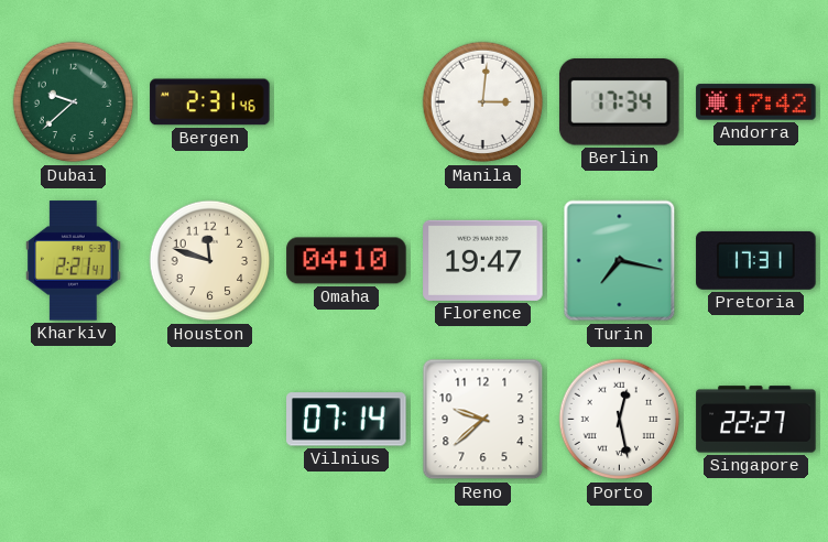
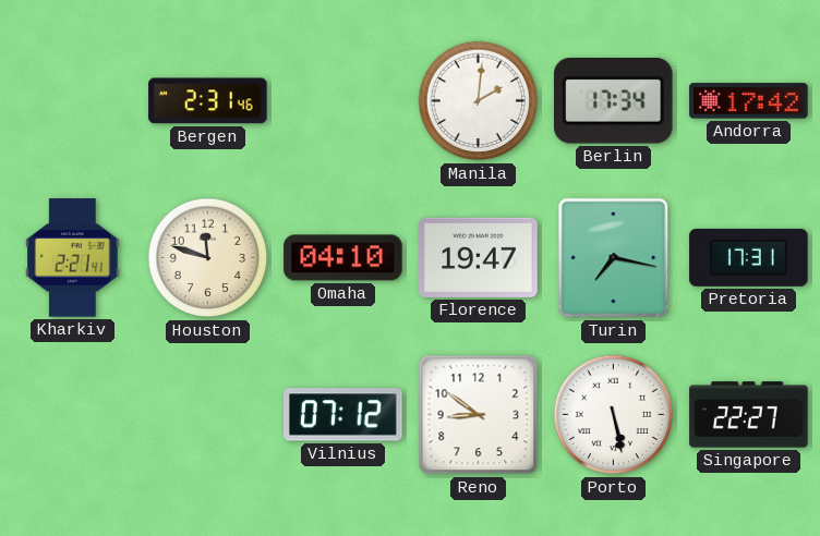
Dubai: 9:38 -> none (74, 102)
Manila: 3:01 -> 2:01 (479, 101)
Vilnius: 07:14 -> 07:12 (343, 415)
Reno: 9:38 -> 8:51 (479, 415)
Porto: 12:28 -> 5:28 (614, 415)
